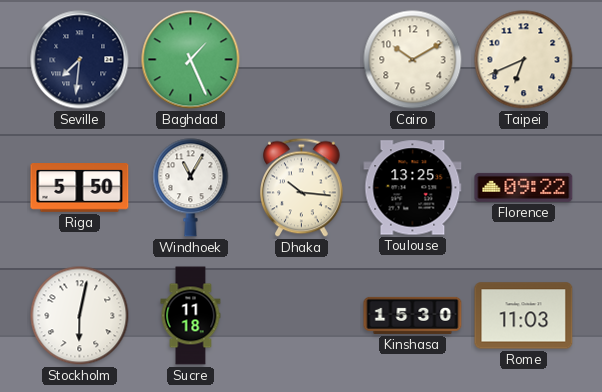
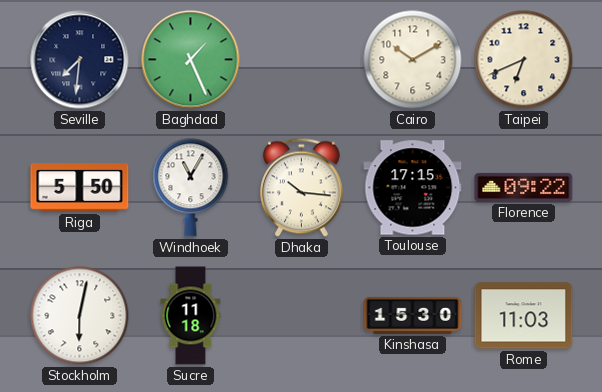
Toulouse: 13:25 -> 17:15 (413, 188)
